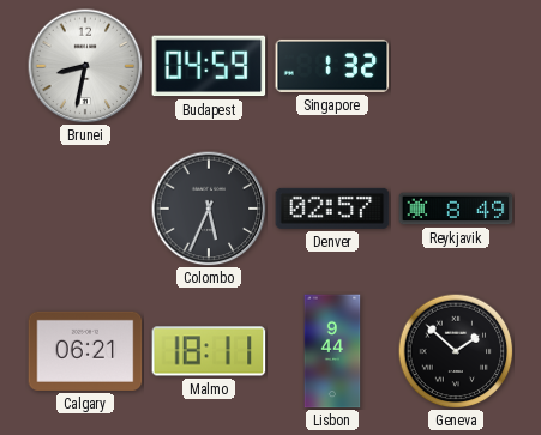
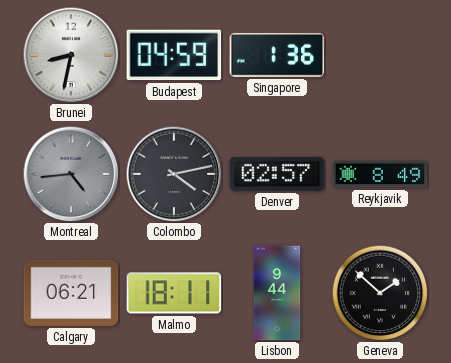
Singapore: 1:32 -> 1:36 (277, 55)
Montreal: none -> 4:44 (71, 174)
Colombo: 5:34 -> 4:13 (174, 174)
